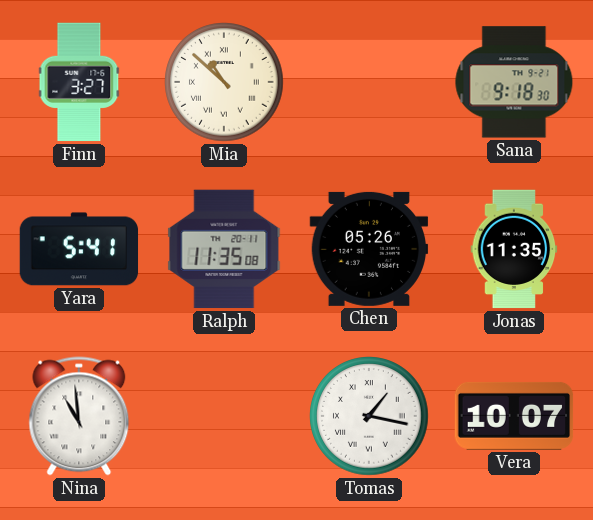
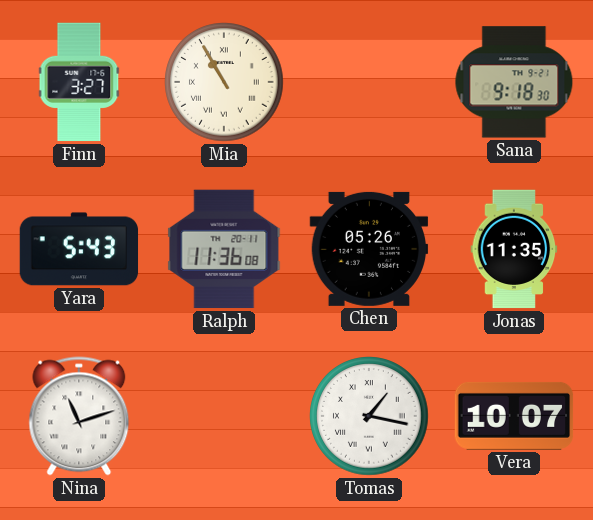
Mia: 10:52 -> 10:55 (224, 82)
Yara: 5:41 -> 5:43 (79, 249)
Ralph: 11:35 -> 11:36 (224, 249)
Nina: 10:59 -> 11:12 (79, 416)
